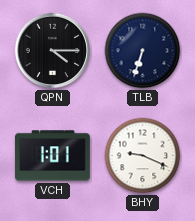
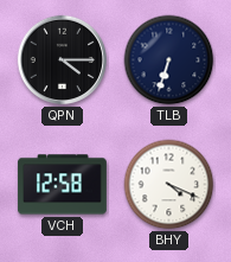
VCH: 1:01 -> 12:58 (62, 185)
BHY: 9:19 -> 4:19 (169, 185)
